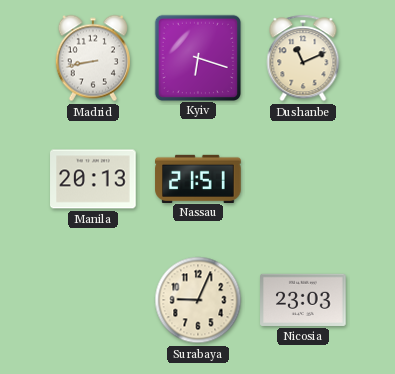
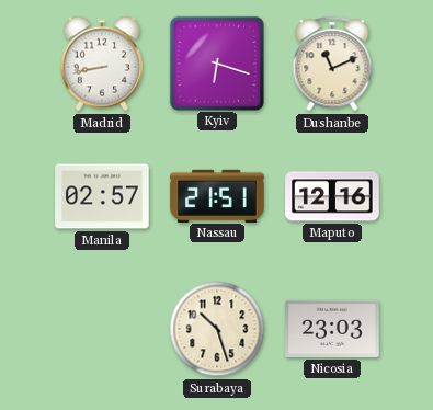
Manila: 20:13 -> 02:57 (102, 196)
Maputo: none -> 12:16 (332, 196)
Surabaya: 9:04 -> 10:27 (217, 329)
